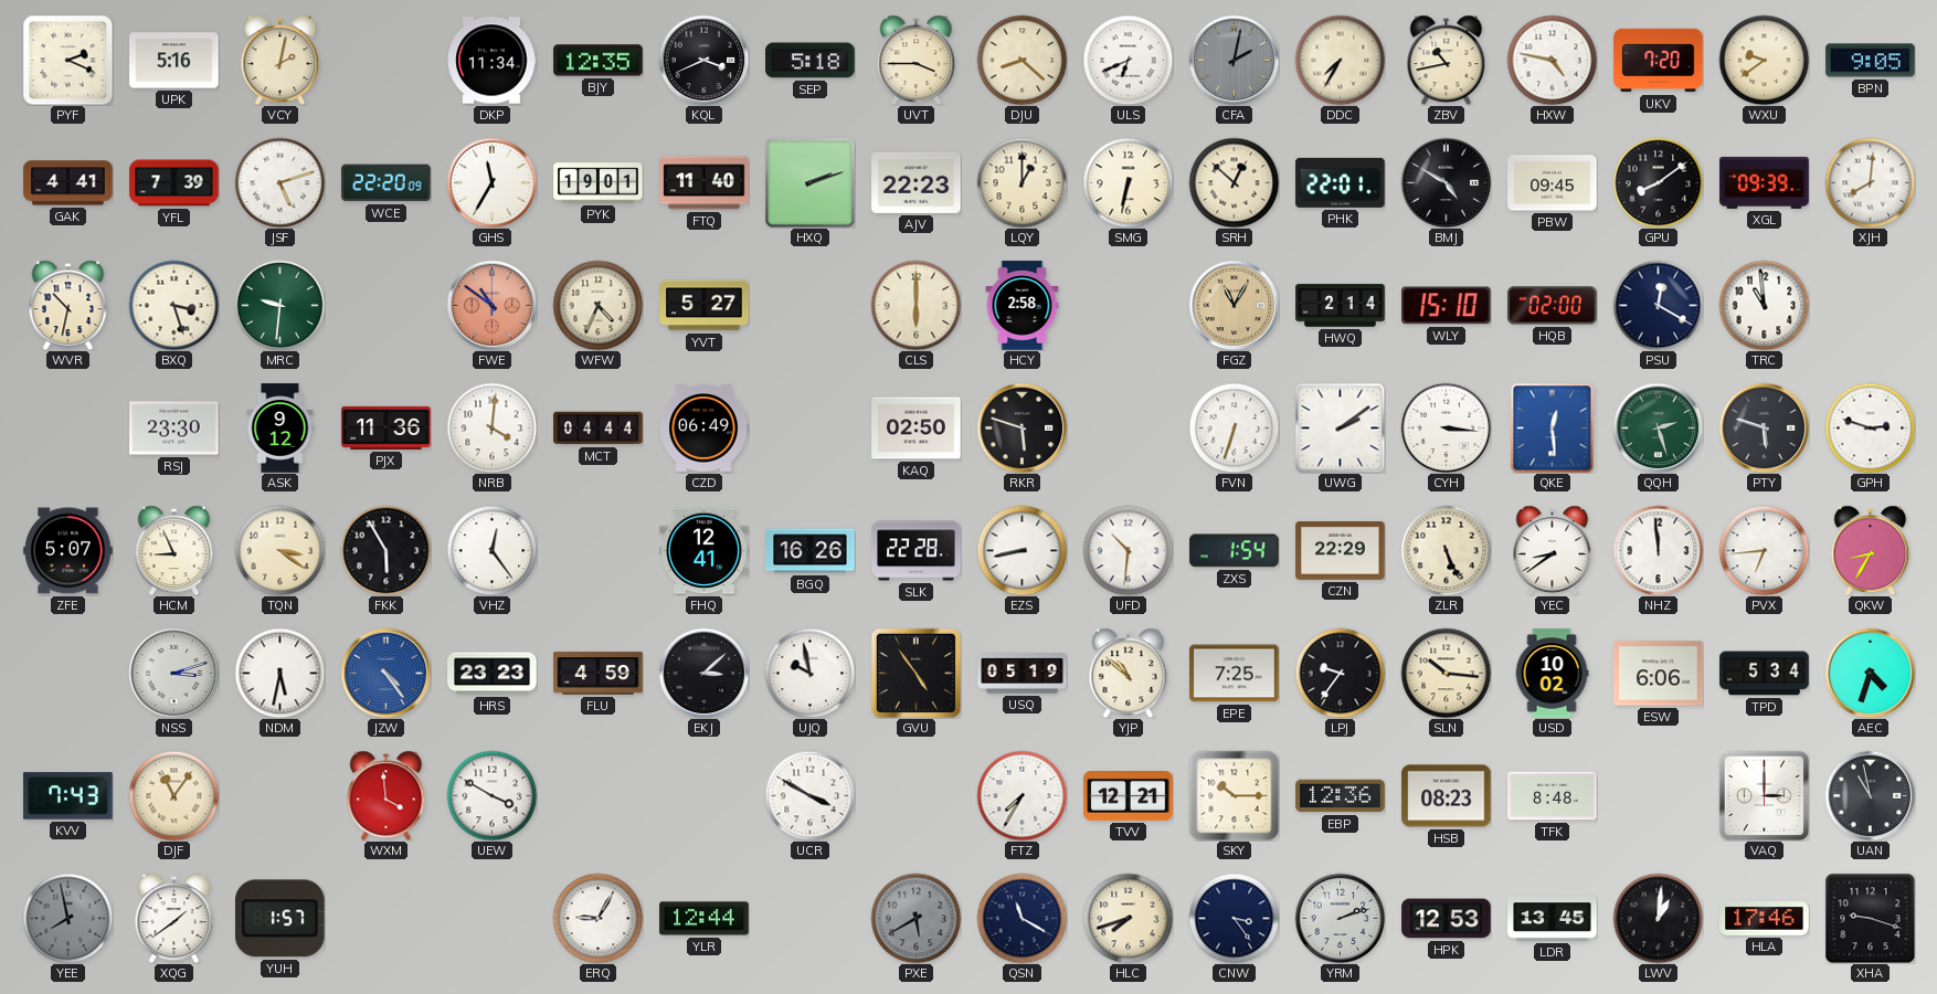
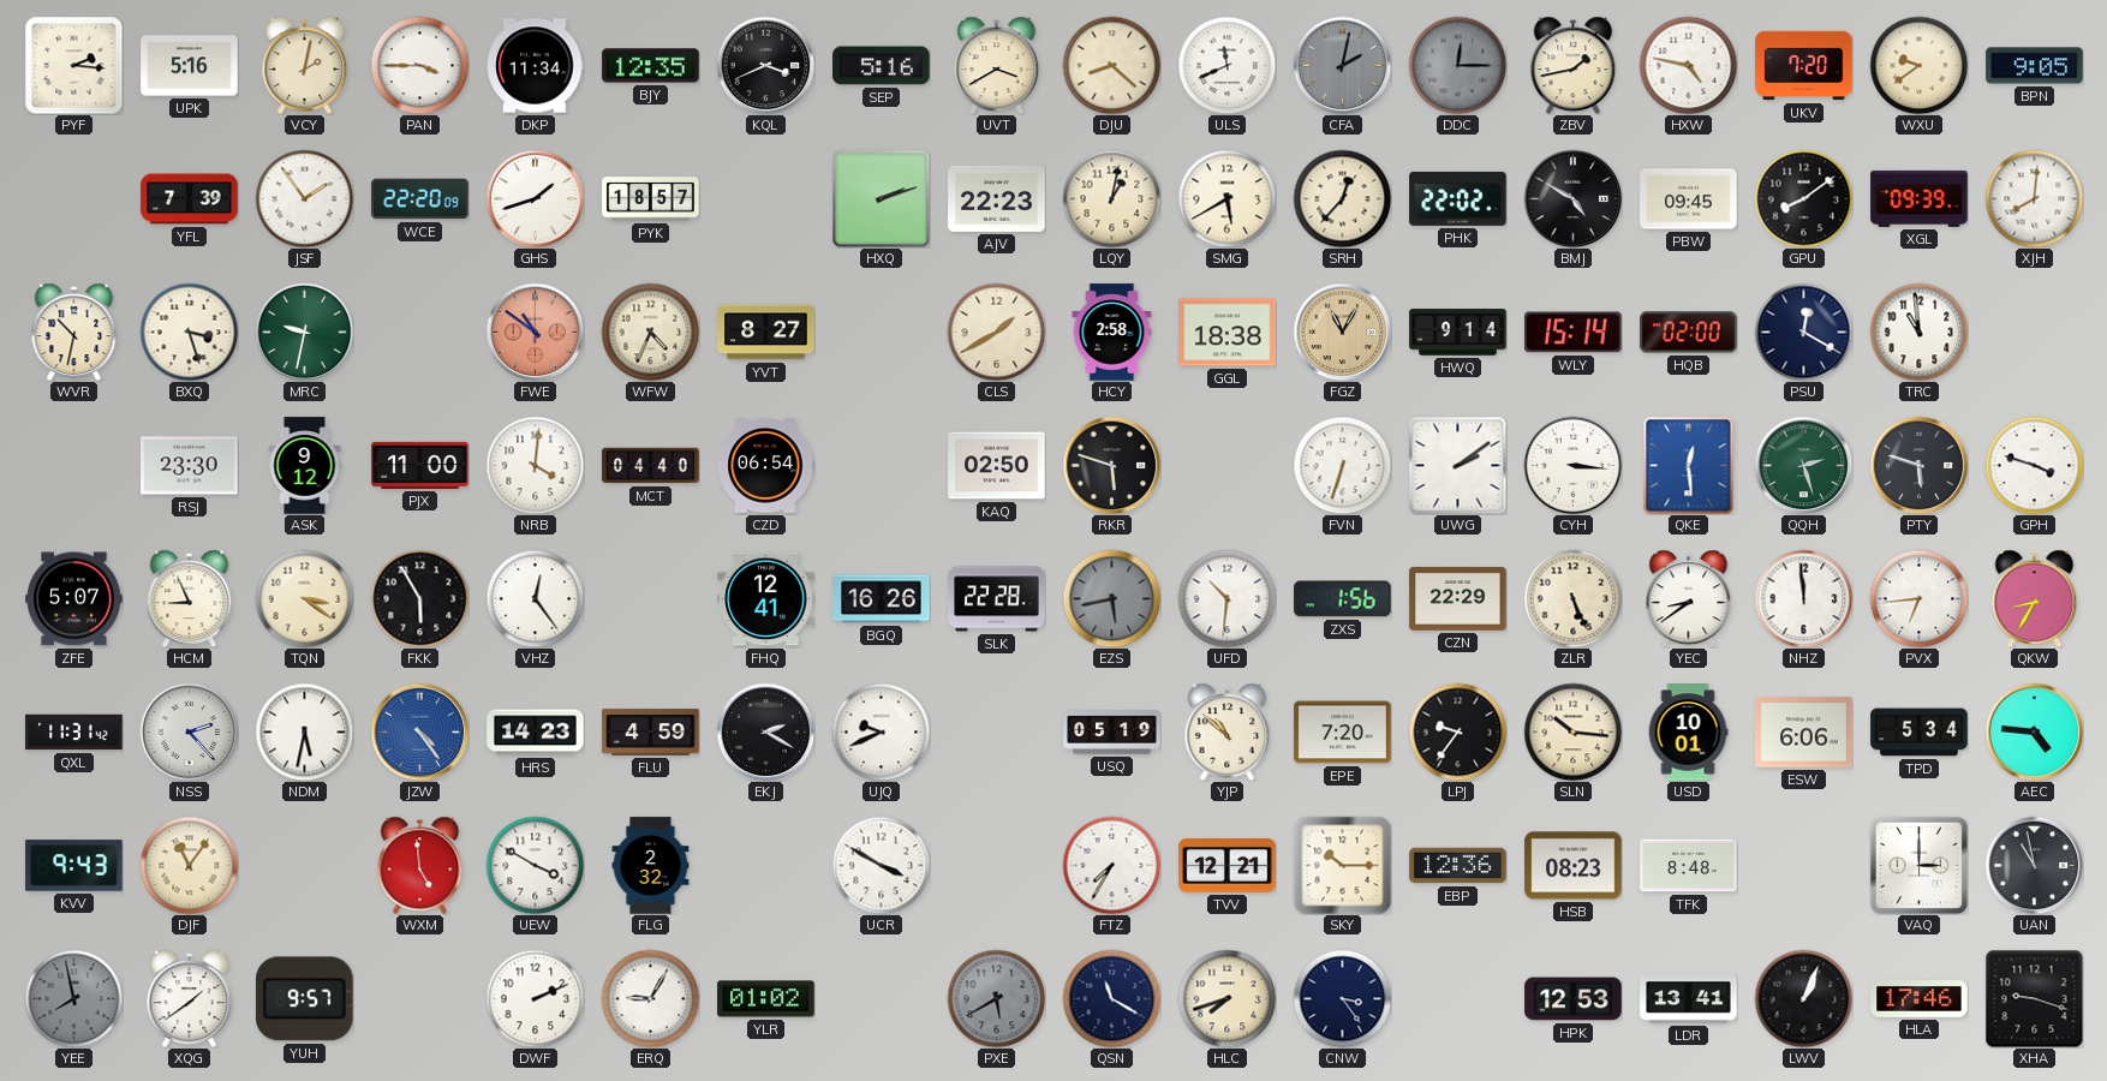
PYF: 2:19 -> 2:16 (73, 65)
PAN: none -> 3:45 (419, 65)
SEP: 5:18 -> 5:16 (882, 66)
UVT: 3:45 -> 3:40 (997, 65)
ULS: 6:41 -> 11:41 (1226, 65)
DDC: 7:35 -> 12:15 (1457, 65)
DDC dial: cream -> grey (1457, 65)
ZBV: 10:43 -> 1:43 (1574, 65)
GAK: 4:41 -> none (68, 183)
JSF: 5:12 -> 1:54 (304, 198)
GHS: 11:35 -> 1:42 (535, 198)
PYK: 19:01 -> 18:57 (651, 199)
FTQ: 11:40 -> none (705, 183)
LQY: 1:00 -> 1:02 (1111, 198)
SMG: 6:32 -> 5:40 (1226, 198)
SRH: 12:52 -> 12:37 (1342, 198)
PHK: 22:01 -> 22:02 (1458, 198)
MRC: 9:31 -> 9:32 (304, 332)
YVT: 5:27 -> 8:27 (766, 333)
CLS: 6:00 -> 1:40 (996, 332)
GGL: none -> 18:38 (1228, 333)
HWQ: 2:14 -> 9:14 (1458, 333)
WLY: 15:10 -> 15:14 (1574, 333)
PJX: 11:36 -> 11:00 (420, 465)
MCT: 04:44 -> 04:40 (651, 466)
CZD: 06:49 -> 06:54 (765, 466)
GPH: 2:48 -> 3:48 (2034, 465)
EZS: 8:43 -> 5:43 (1111, 598)
EZS dial: white -> grey (1111, 598)
ZXS: 1:54 -> 1:56 (1343, 599)
QXL: none -> 11:31 (74, 733)
NSS: 3:12 -> 2:23 (189, 731)
HRS: 23:23 -> 14:23 (536, 733)
EKJ: 3:08 -> 2:20 (765, 731)
UJQ: 9:58 -> 9:41 (881, 731)
GVU: 4:54 -> none (915, 673)
EPE: 7:25 -> 7:20 (1343, 733)
USD: 10:02 -> 10:01 (1688, 733)
AEC: 4:33 -> 4:46 (2034, 731)
KVV: 7:43 -> 9:43 (74, 866)
WXM: 3:59 -> 4:59 (420, 865)
FLG: none -> 2:32 (651, 866)
YUH: 1:57 -> 9:57 (305, 999)
DWF: none -> 2:11 (535, 998)
YLR: 12:44 -> 01:02 (766, 999)
YRM: 2:12 -> none (1340, 918)
LDR: 13:45 -> 13:41 (1689, 999)
LWV: 1:01 -> 1:04 (1803, 998)
